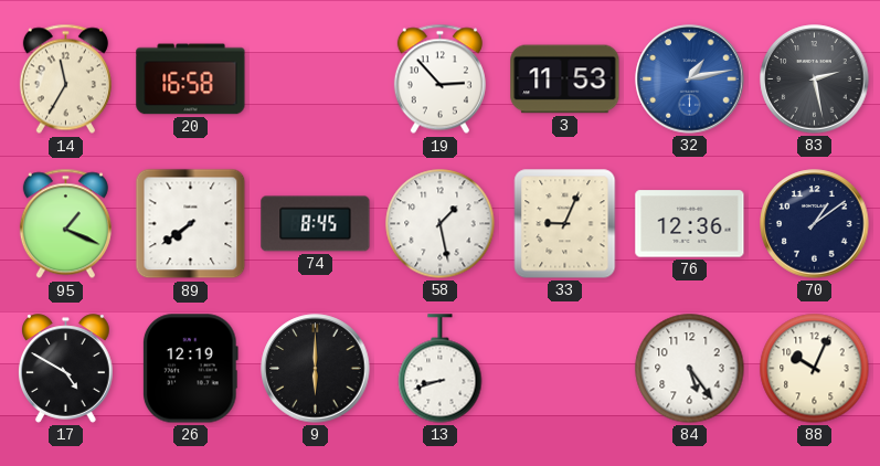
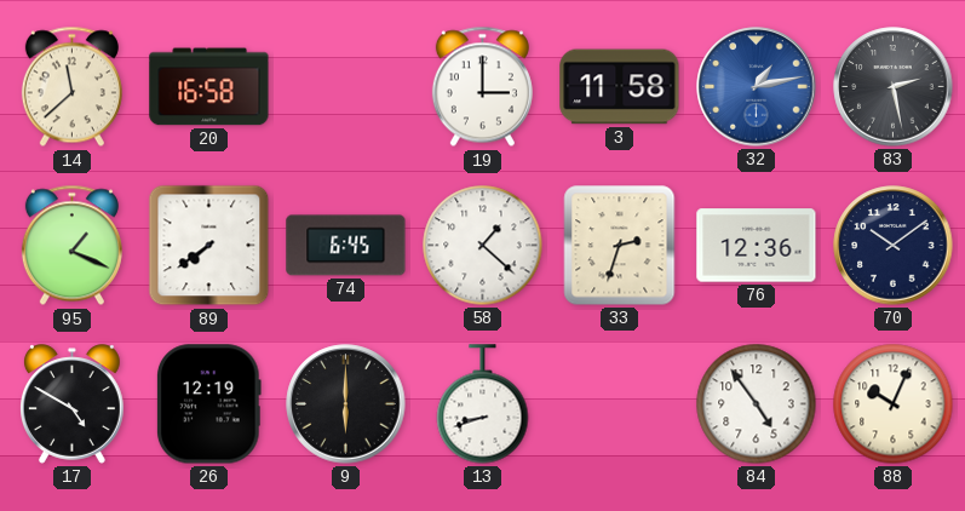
14: 11:35 -> 11:38 (71, 87)
19: 2:53 -> 3:00 (482, 87)
3: 11:53 -> 11:58 (620, 87)
74: 8:45 -> 6:45 (346, 246)
58: 1:28 -> 1:22 (483, 246)
33: 9:04 -> 2:33 (620, 246)
70: 1:09 -> 10:09 (894, 246)
84: 5:24 -> 4:54 (757, 404)
